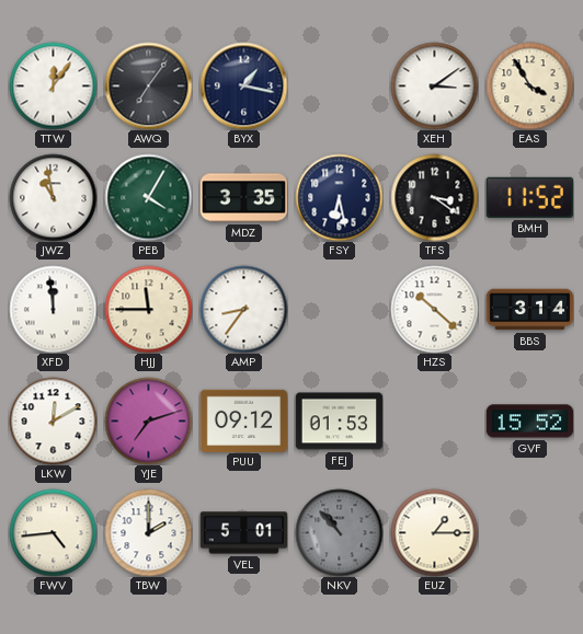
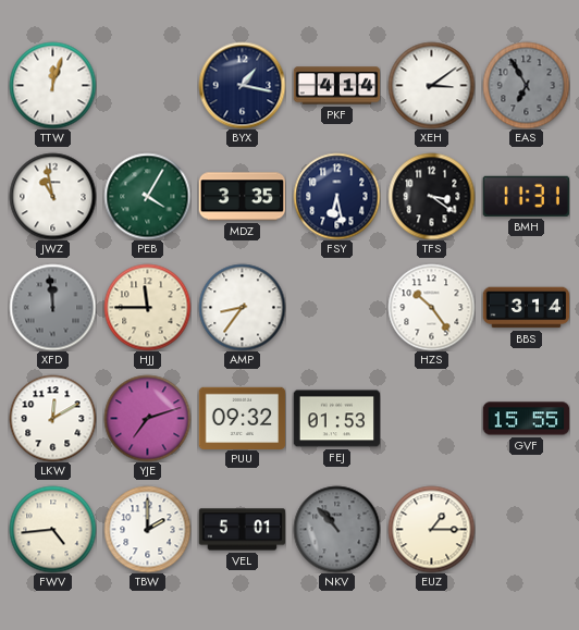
TTW: 12:06 -> 12:03 (52, 85)
AWQ: 7:06 -> none (148, 85)
PKF: none -> 4:14 (336, 86)
EAS: 3:55 -> 6:55 (526, 85)
EAS dial: cream -> grey (526, 85)
BMH: 11:52 -> 11:31 (526, 196)
XFD dial: white -> grey (52, 307)
HZS: 10:22 -> 10:24 (431, 307)
PUU: 09:12 -> 09:32 (242, 418)
GVF: 15:52 -> 15:55 (526, 419)
